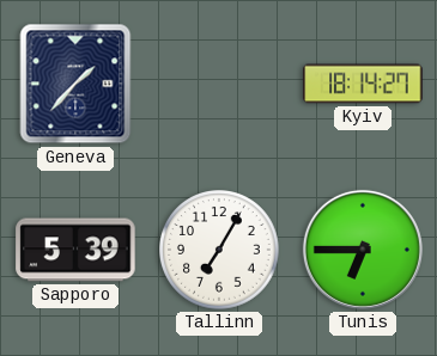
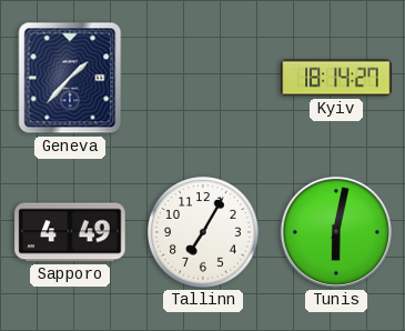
Sapporo: 5:39 -> 4:49 (70, 232)
Tunis: 6:45 -> 6:02 (336, 232)
